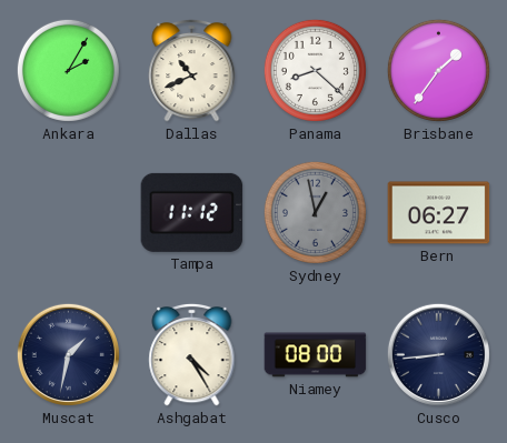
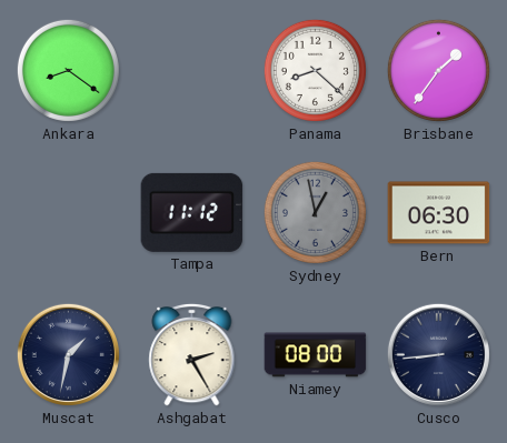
Ankara: 2:05 -> 8:21 (68, 70)
Dallas: 10:41 -> none (192, 70)
Bern: 06:27 -> 06:30 (439, 213)
Ashgabat: 4:25 -> 2:25 (192, 354)
